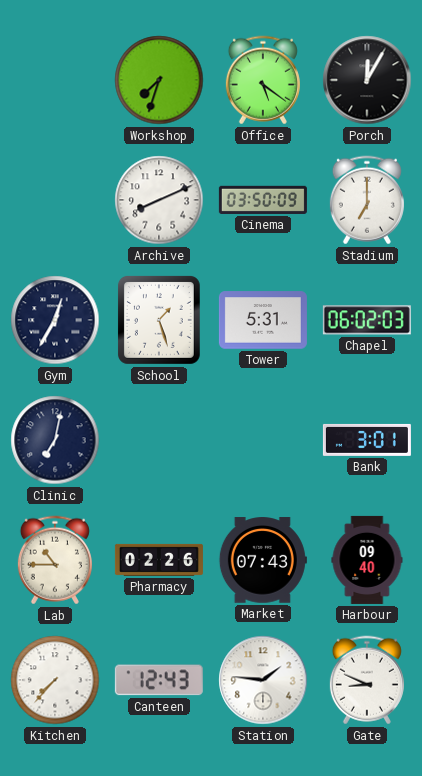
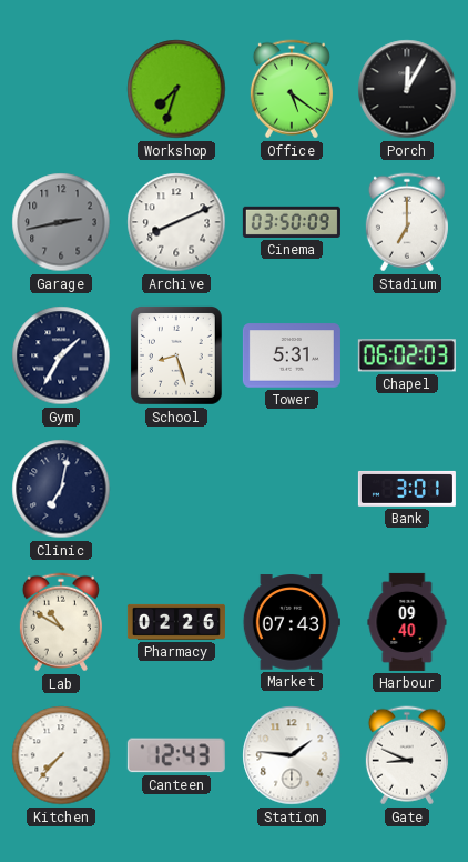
Garage: none -> 2:43 (61, 222)
Gym: 12:35 -> 1:35 (61, 355)
School: 1:27 -> 8:27 (176, 355)
Lab: 10:45 -> 10:50 (61, 622)
